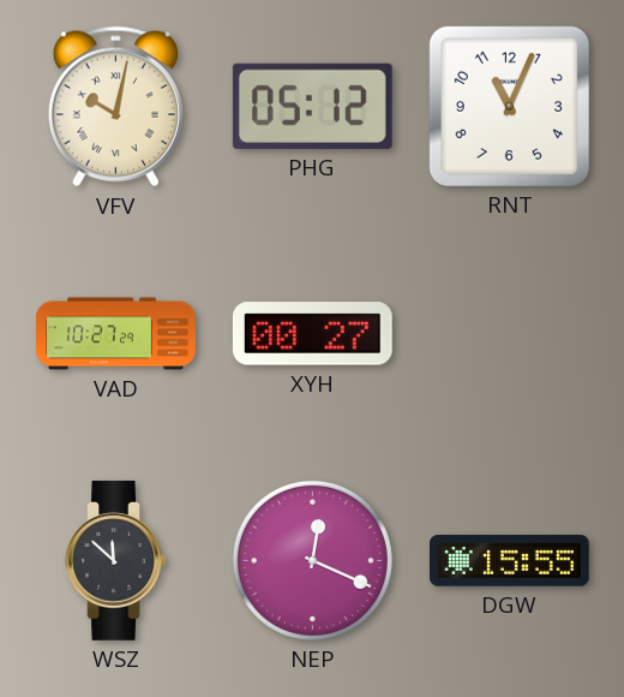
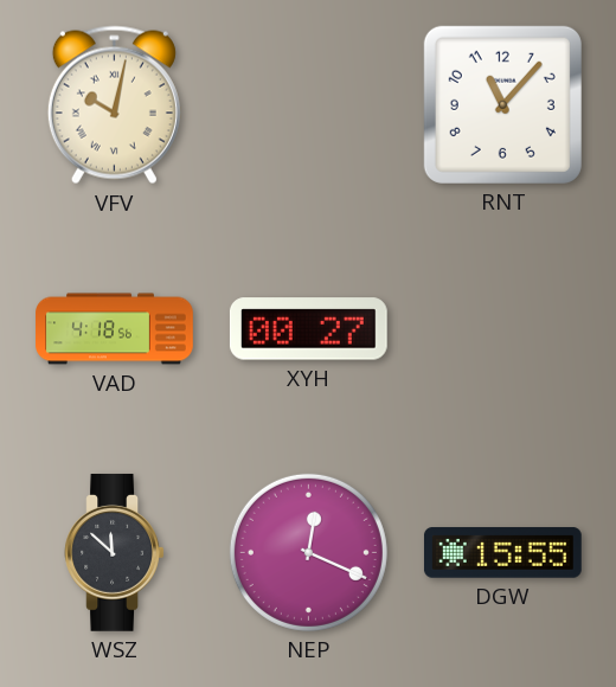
PHG: 05:12 -> none (312, 106)
RNT: 11:04 -> 11:07 (502, 104)
VAD: 10:27 -> 4:18 (115, 329)
